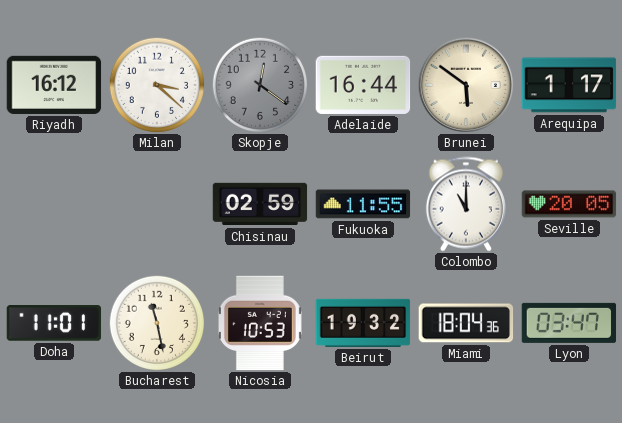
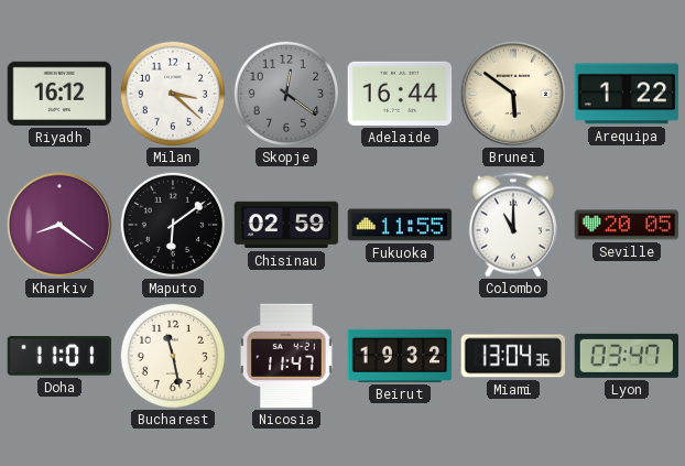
Arequipa: 1:17 -> 1:22 (627, 94)
Kharkiv: none -> 8:21 (59, 225)
Maputo: none -> 6:09 (172, 224)
Nicosia: 10:53 -> 11:47 (286, 356)
Miami: 18:04 -> 13:04 (513, 356)
